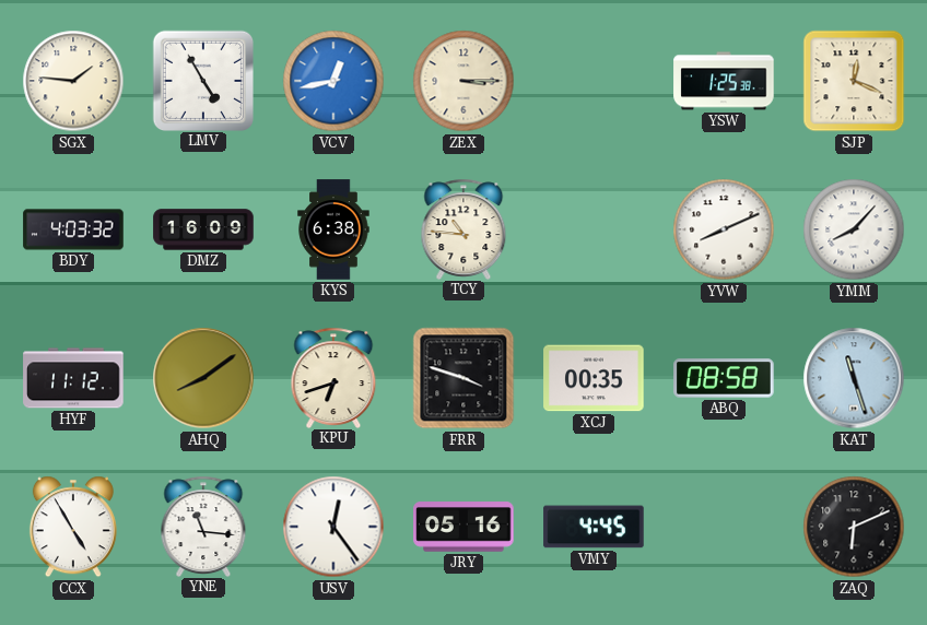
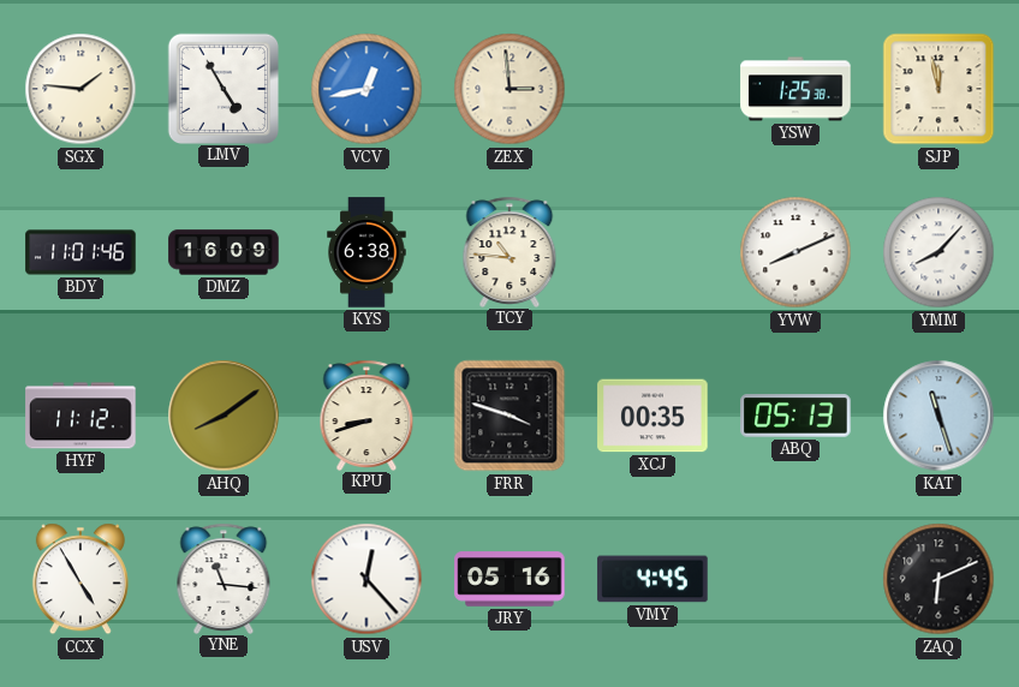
ZEX: 3:15 -> 2:59 (509, 89)
SJP: 12:19 -> 11:58 (938, 89)
BDY: 4:03 -> 11:01 (81, 252)
KPU: 6:42 -> 8:42 (367, 414)
ABQ: 08:58 -> 05:13 (795, 416)
USV: 12:24 -> 12:23 (367, 579)
